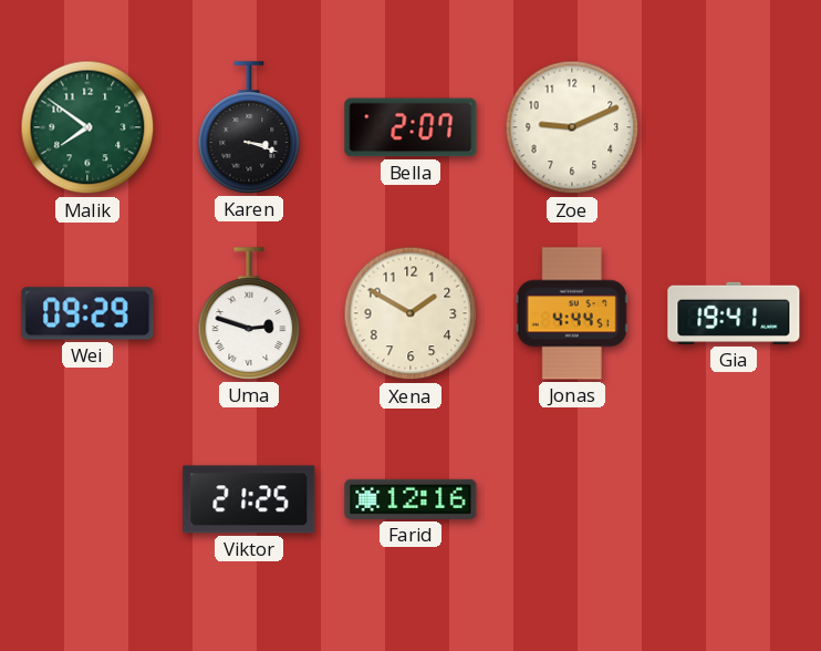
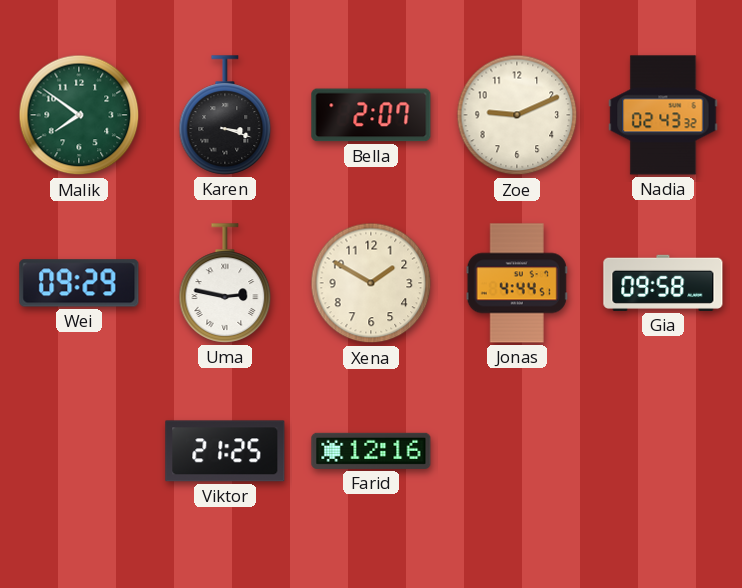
Nadia: none -> 02:43 (663, 115)
Uma: 2:48 -> 2:47 (225, 283)
Gia: 19:41 -> 09:58 (663, 283)
